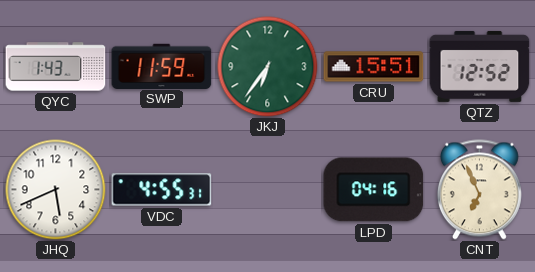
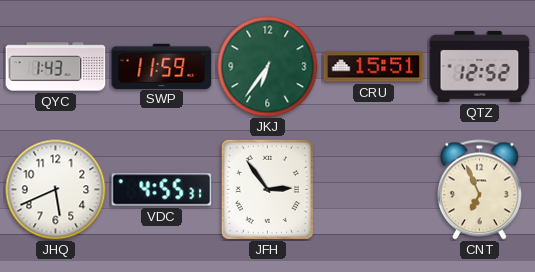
JFH: none -> 2:54 (267, 189)
LPD: 04:16 -> none (374, 190)
